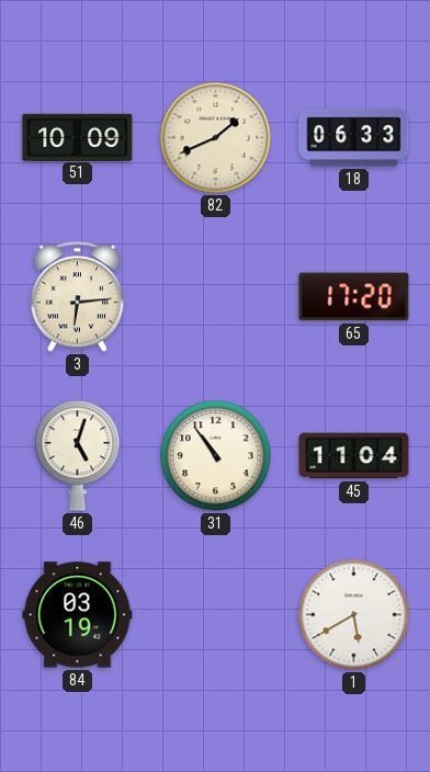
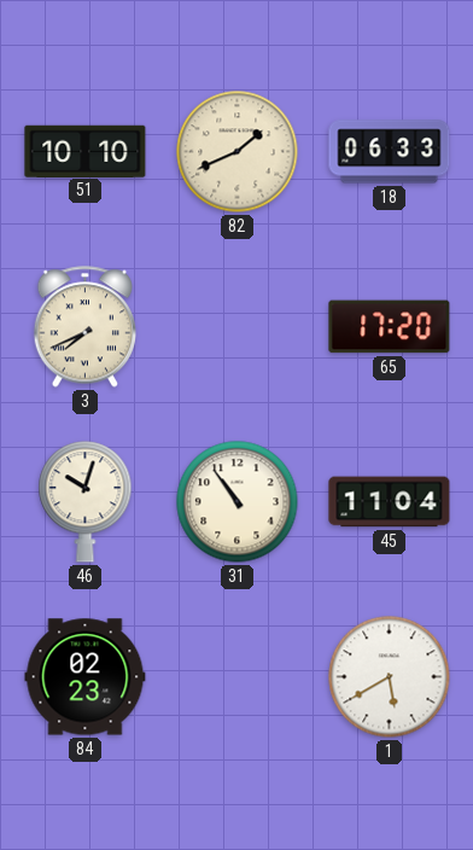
51: 10:09 -> 10:10 (86, 151)
3: 6:14 -> 7:41 (84, 327)
46: 5:03 -> 10:03 (86, 502)
84: 03:19 -> 02:23 (86, 677)
